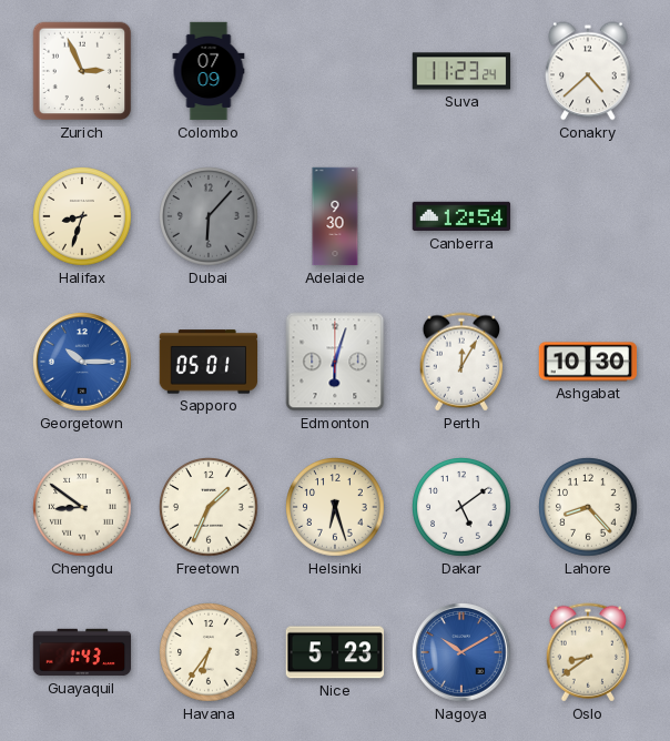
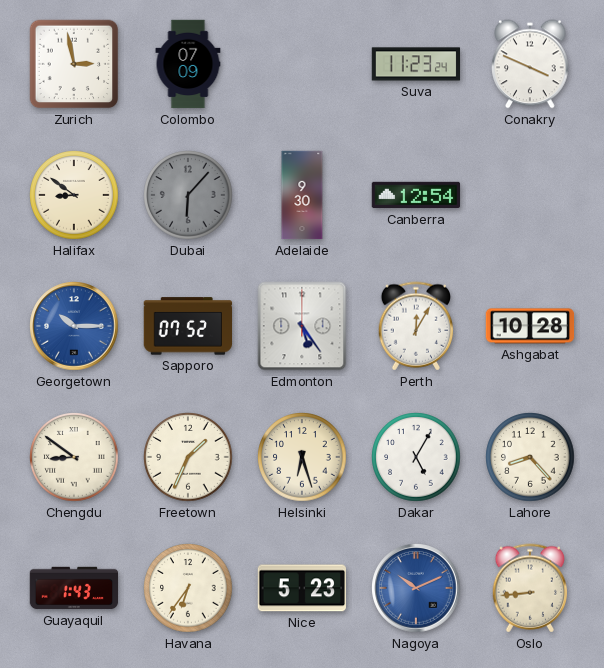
Zurich: 2:56 -> 2:58 (74, 64)
Conakry: 4:38 -> 3:49 (530, 64)
Halifax: 8:33 -> 8:51 (74, 195)
Sapporo: 05:01 -> 07:52 (188, 326)
Edmonton: 6:03 -> 5:24 (302, 326)
Ashgabat: 10:30 -> 10:28 (530, 326)
Dakar: 5:09 -> 5:05 (416, 457)
Nagoya: 10:10 -> 10:11 (416, 588)
Oslo: 8:39 -> 8:44 (530, 588)
